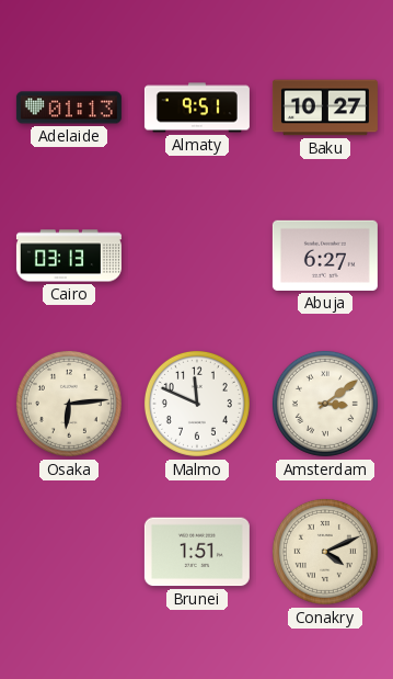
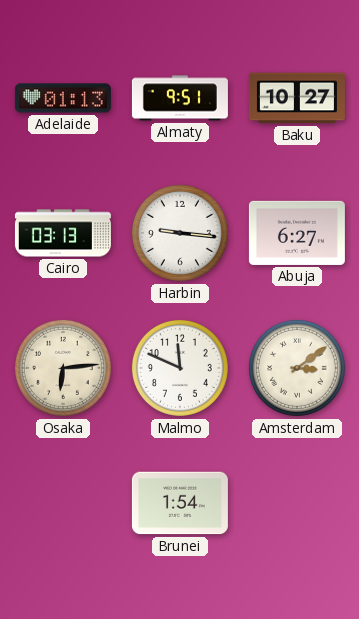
Harbin: none -> 9:16 (180, 233)
Brunei: 1:51 -> 1:54 (180, 503)
Conakry: 4:11 -> none (325, 552)
